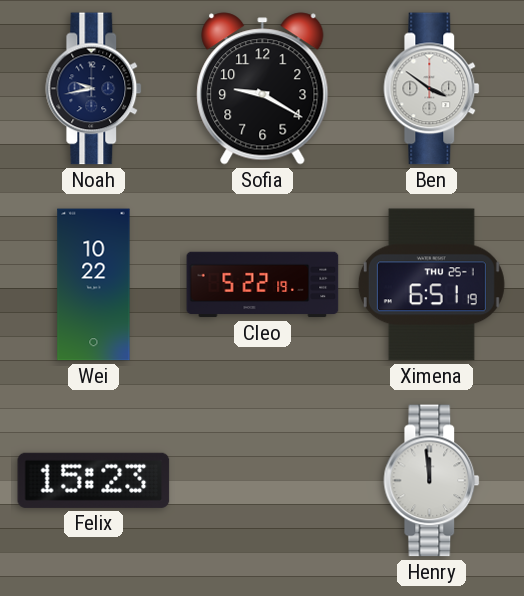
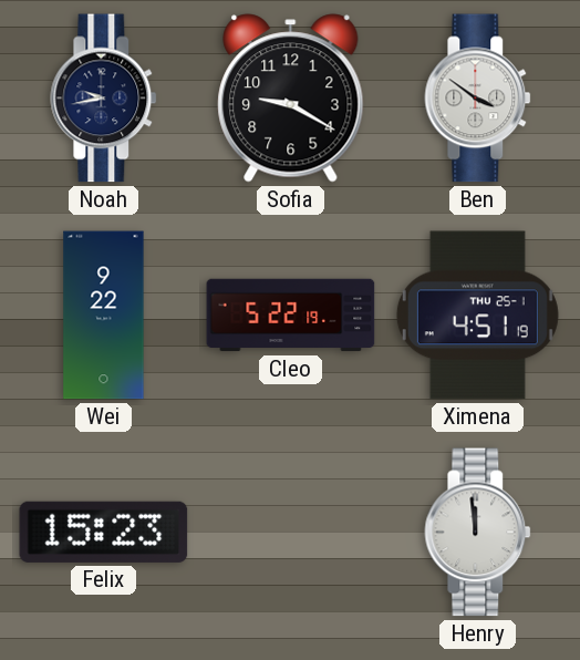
Wei: 10:22 -> 9:22 (104, 316)
Ximena: 6:51 -> 4:51 (477, 316)
